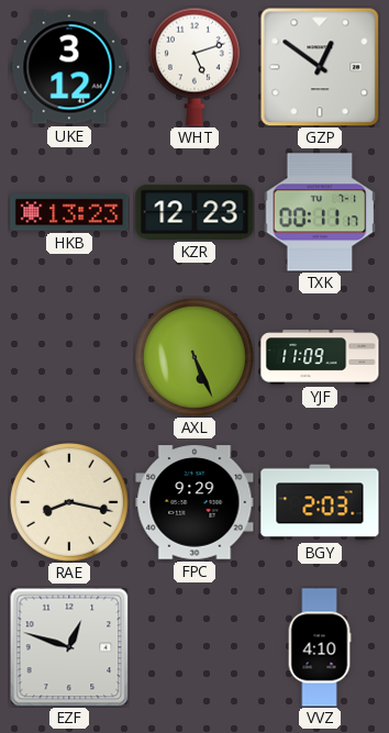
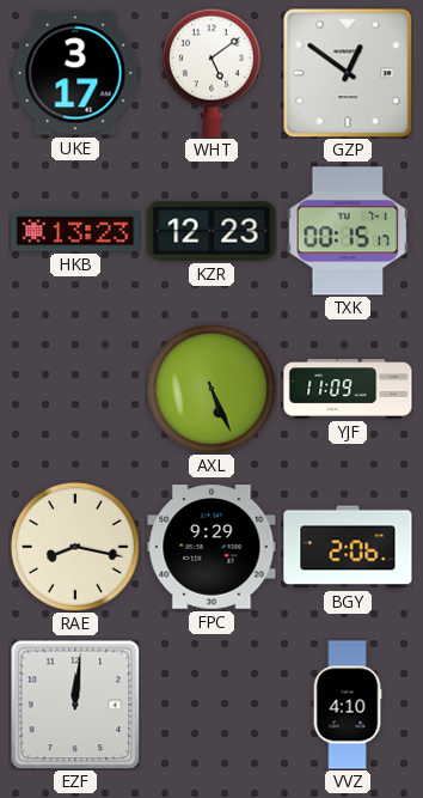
UKE: 3:12 -> 3:17 (75, 73)
WHT: 5:12 -> 5:09 (211, 73)
TXK: 00:11 -> 00:15 (348, 231)
BGY: 2:03 -> 2:06 (348, 547)
EZF: 12:48 -> 12:01 (75, 705)
